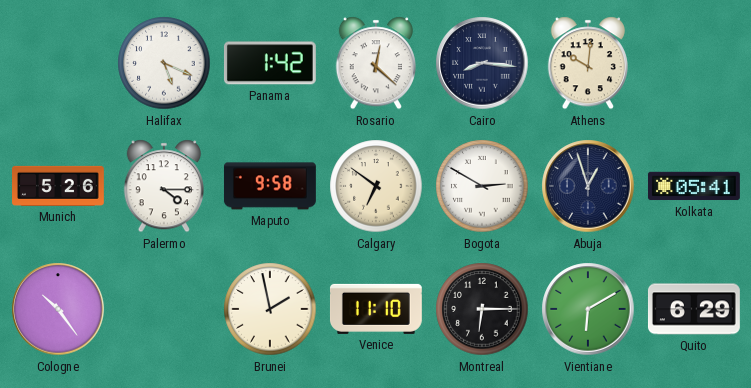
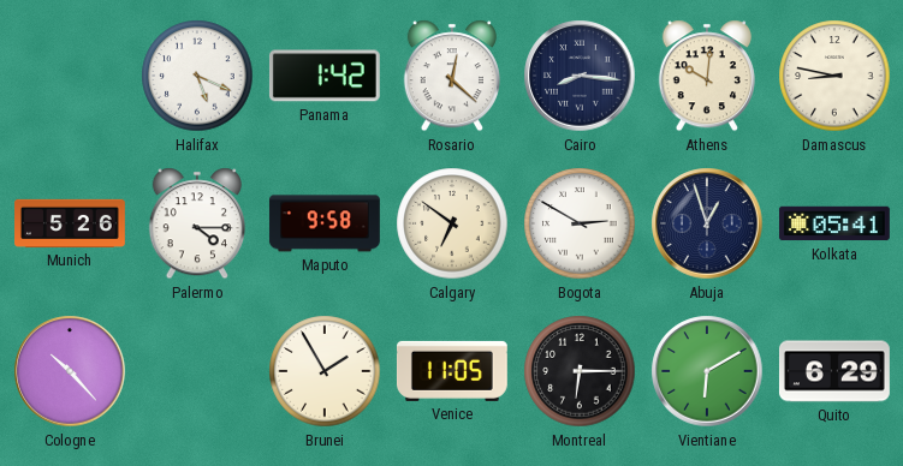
Damascus: none -> 8:47 (834, 76)
Cologne: 10:24 -> 10:23 (70, 371)
Brunei: 1:58 -> 1:55 (325, 371)
Venice: 11:10 -> 11:05 (452, 371)
